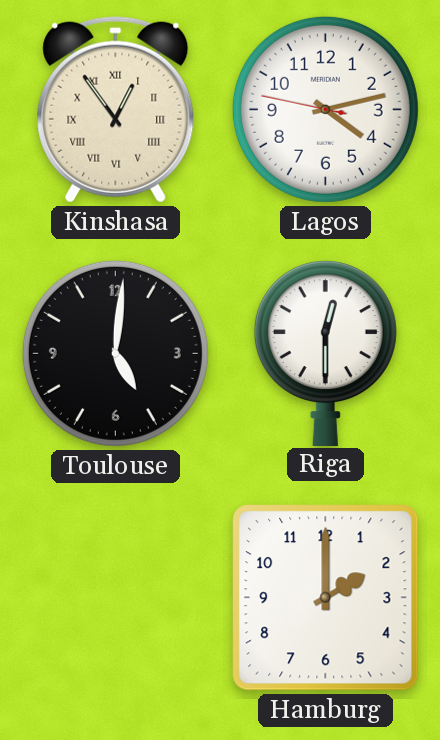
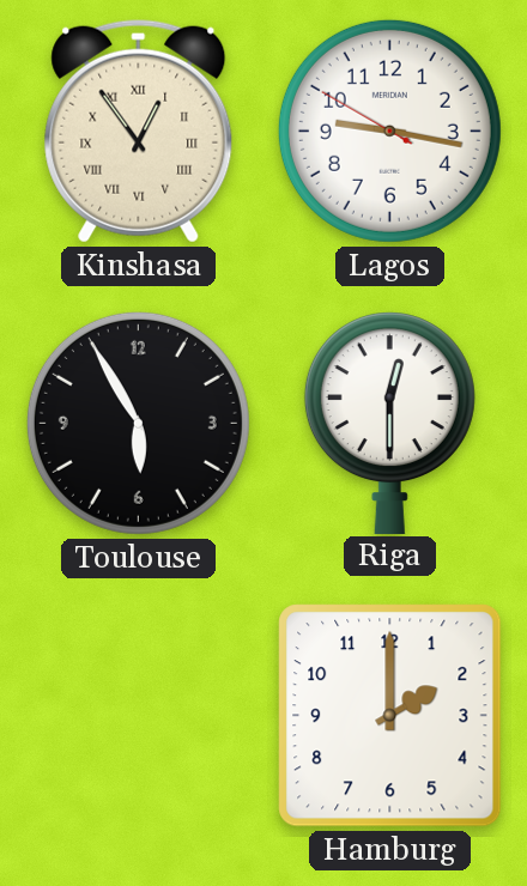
Lagos: 4:12 -> 9:16 (389, 131)
Toulouse: 5:01 -> 5:55 (138, 423)
